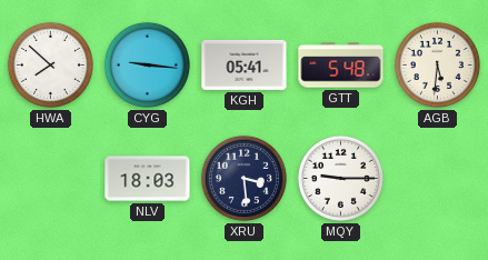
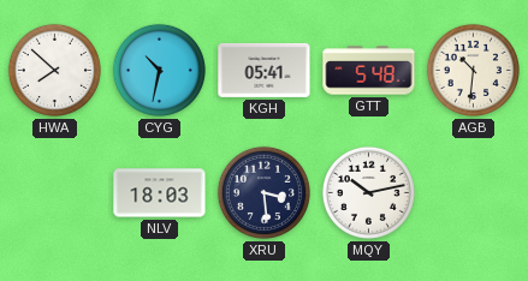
CYG: 9:16 -> 10:32 (159, 70)
AGB: 5:31 -> 10:31 (473, 70)
MQY: 9:15 -> 10:13 (368, 192)
